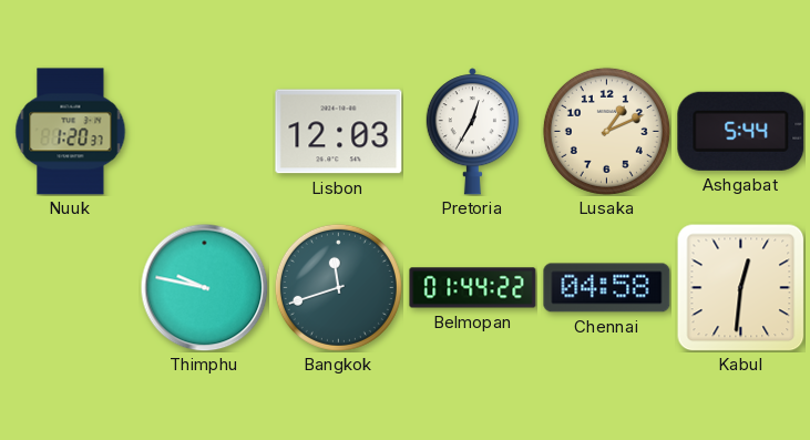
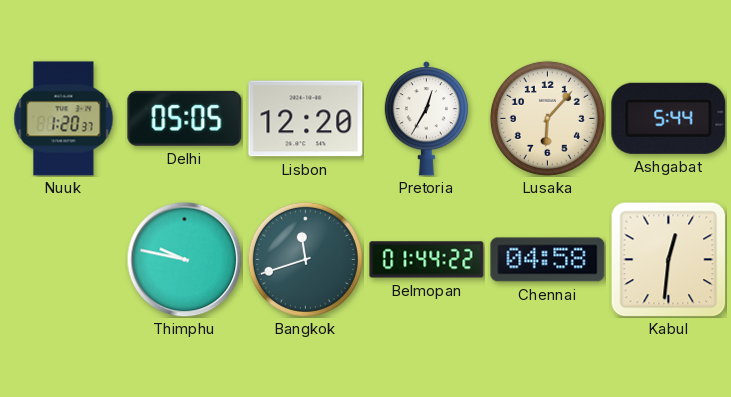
Delhi: none -> 05:05 (185, 118)
Lisbon: 12:03 -> 12:20 (306, 119)
Lusaka: 1:11 -> 6:07 (547, 118)
